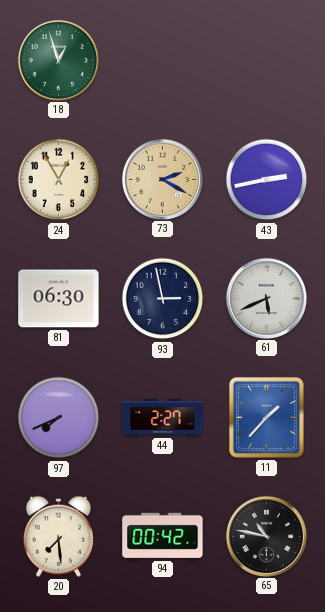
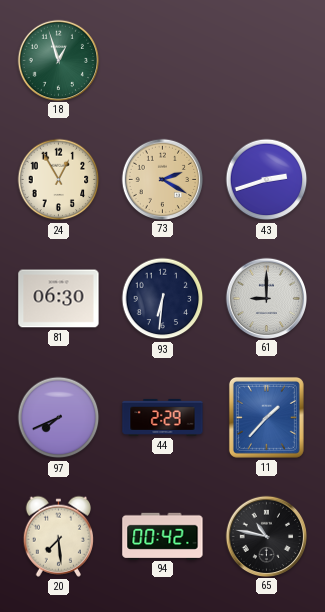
43: 2:43 -> 2:42 (267, 180)
93: 2:58 -> 6:31 (163, 299)
61: 5:41 -> 9:00 (266, 298)
44: 2:27 -> 2:29 (163, 417)
